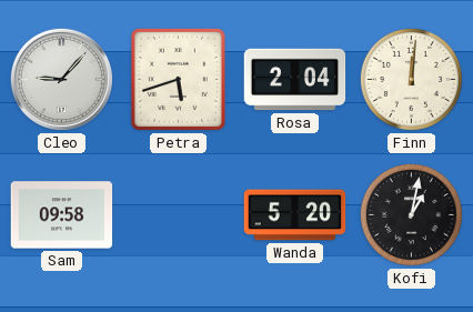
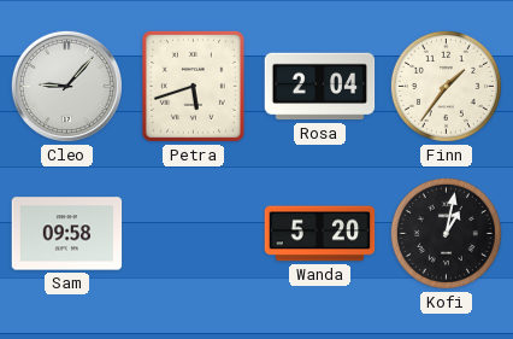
Finn: 12:01 -> 1:36 (446, 86)
